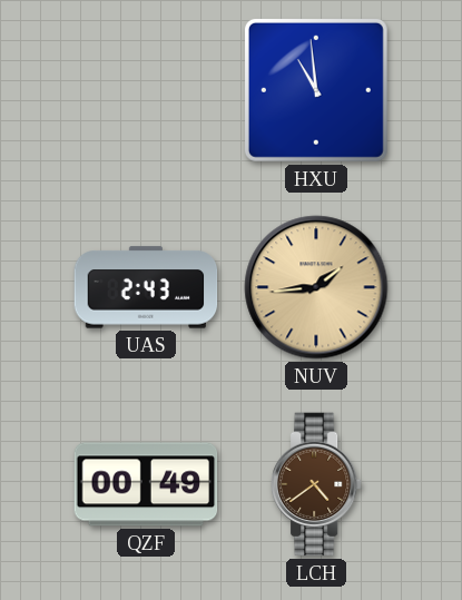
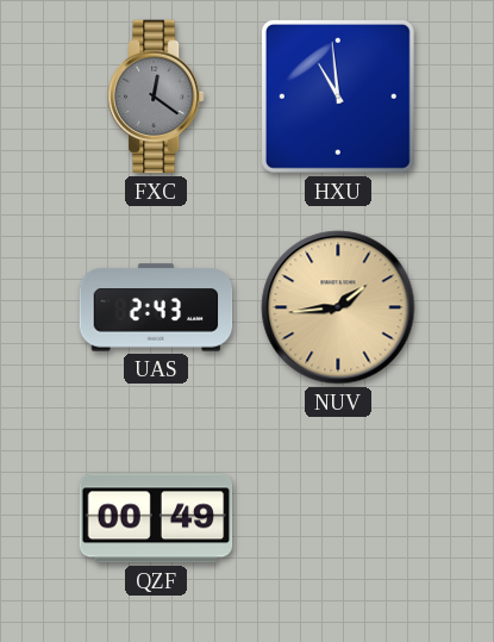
FXC: none -> 12:21 (157, 96)
LCH: 4:39 -> none (317, 484)
